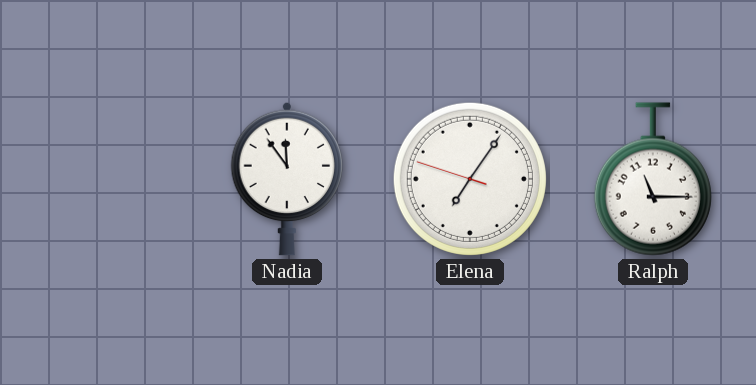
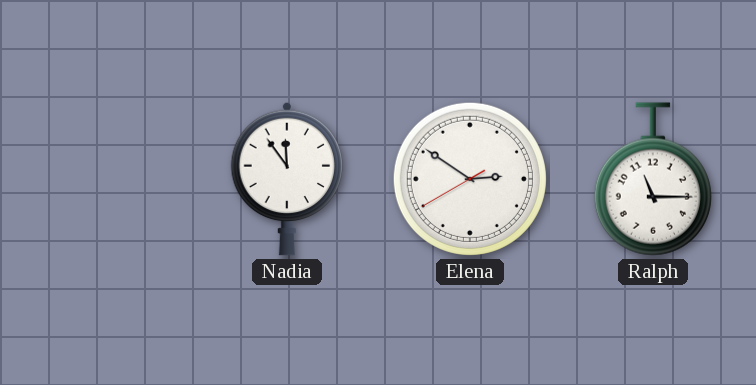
Elena: 7:05 -> 2:50 (470, 179)
